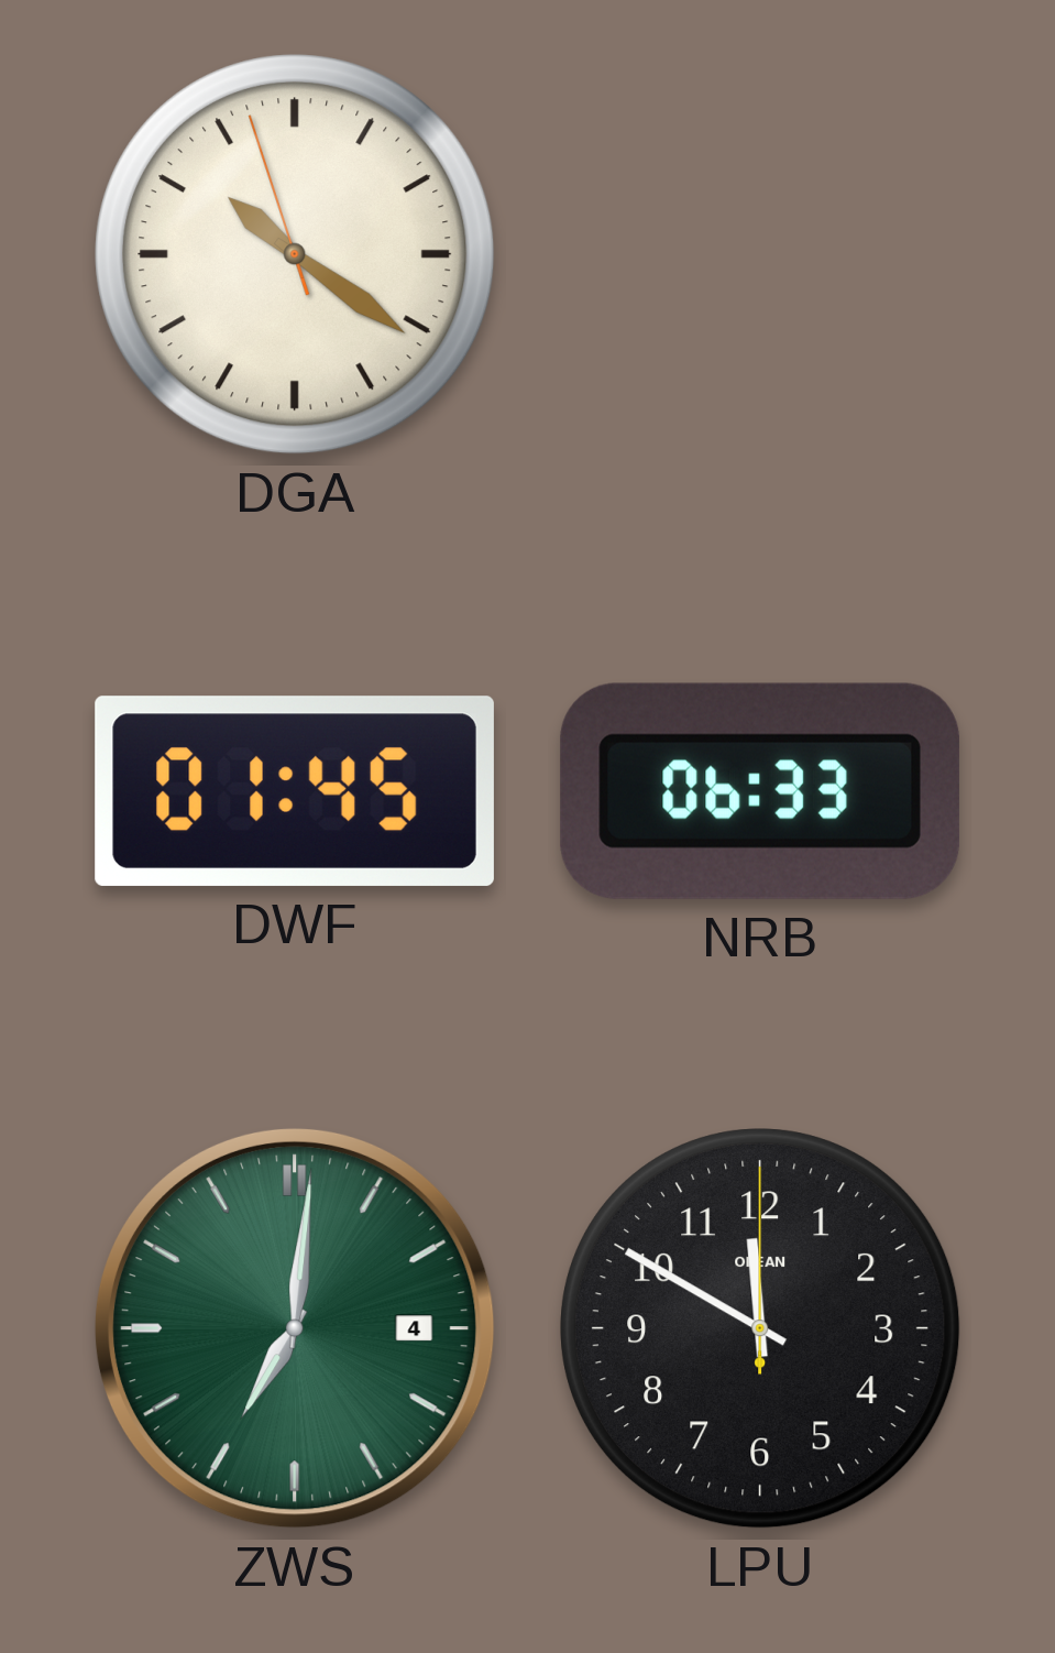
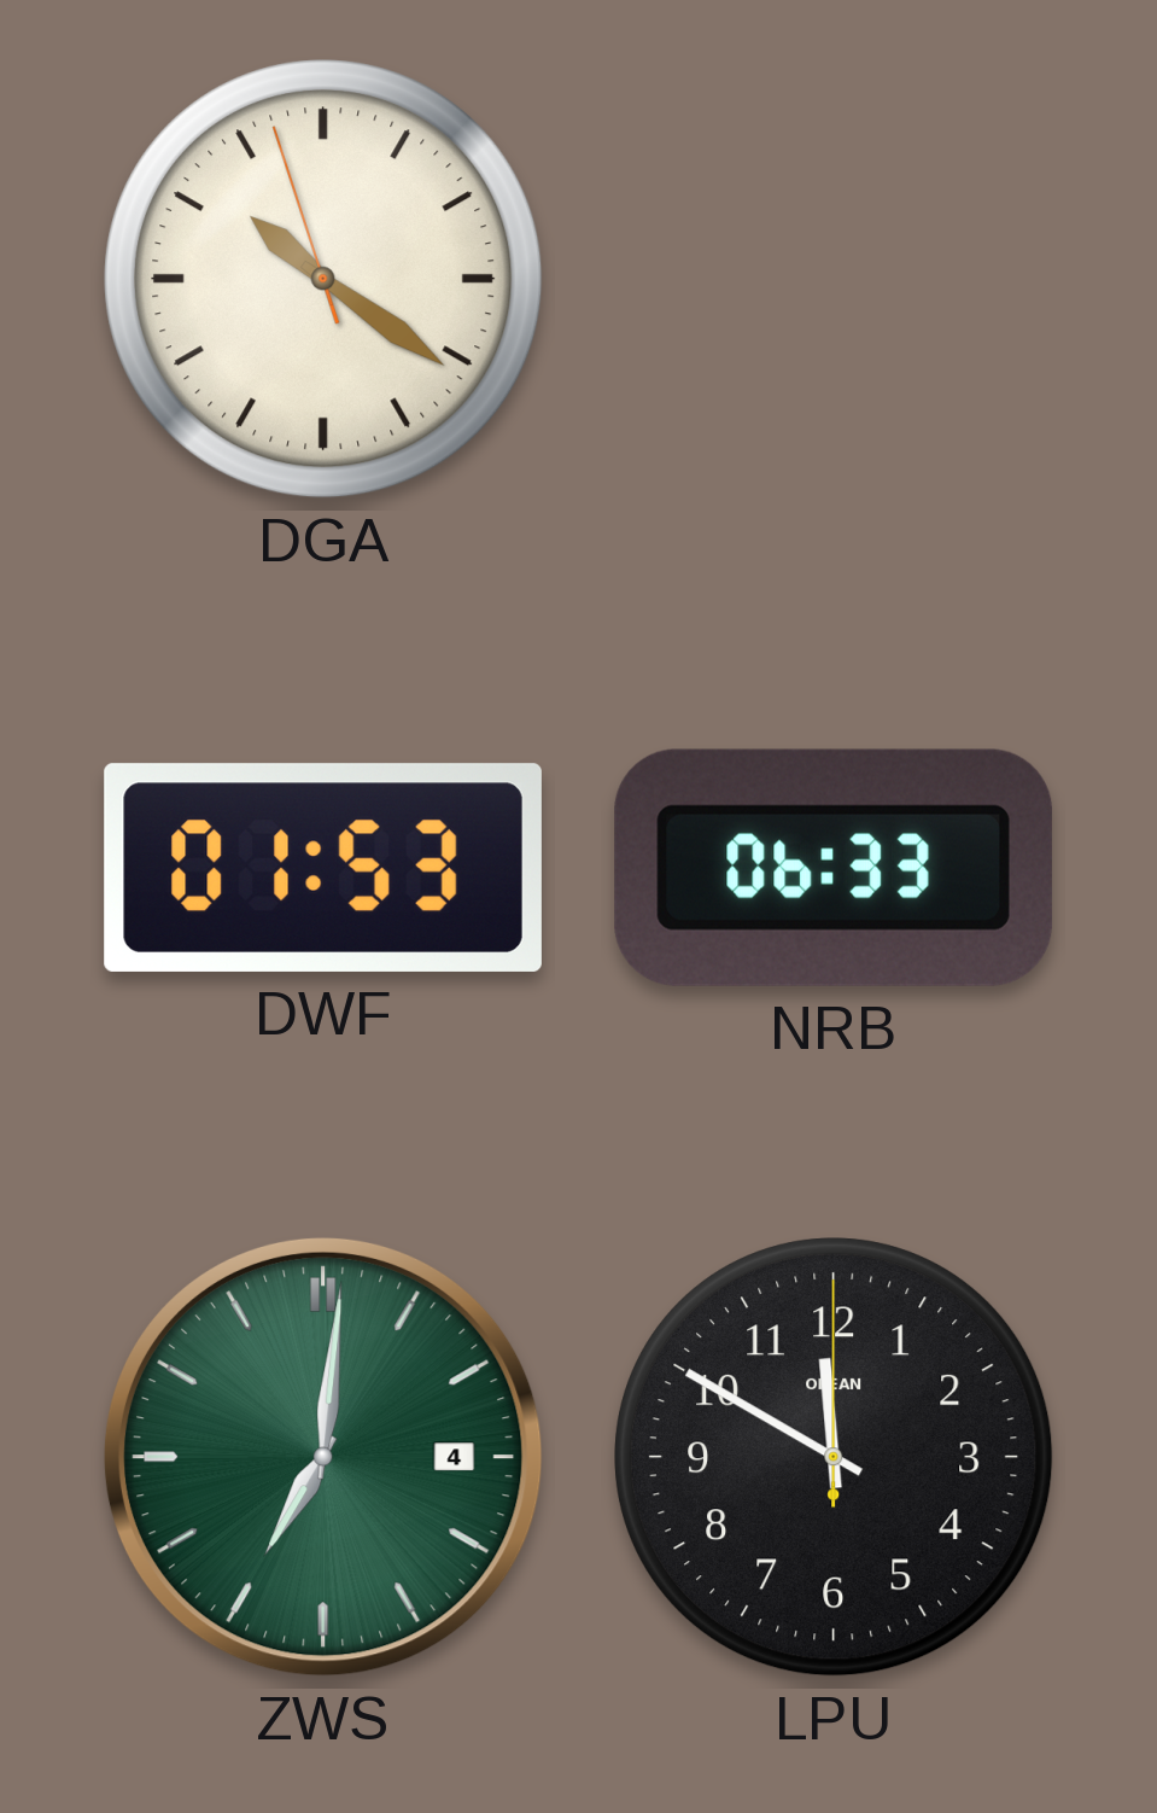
DWF: 01:45 -> 01:53 (323, 868)
